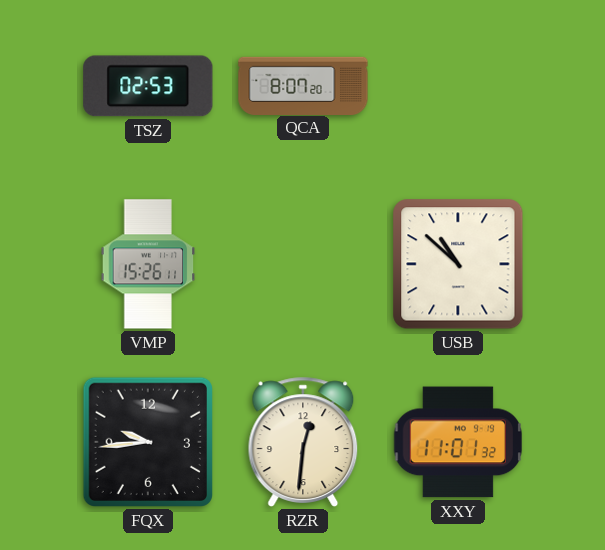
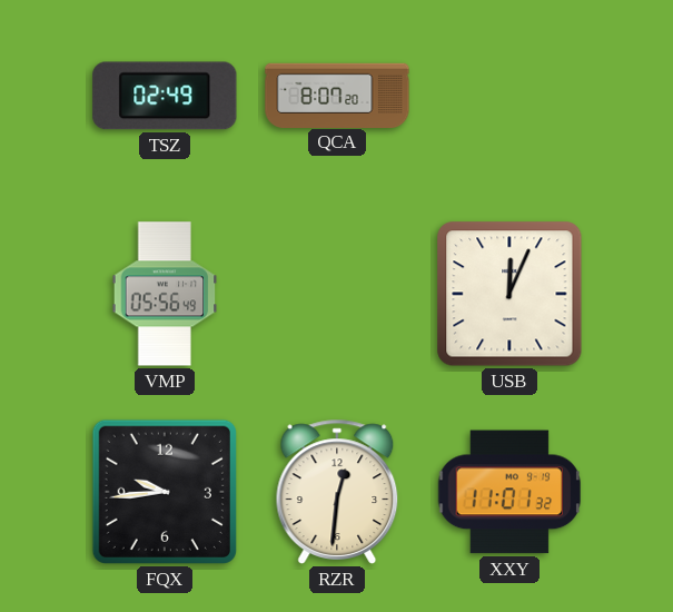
TSZ: 02:53 -> 02:49 (165, 96)
VMP: 15:26 -> 05:56 (165, 294)
USB: 10:52 -> 12:04 (509, 294)
